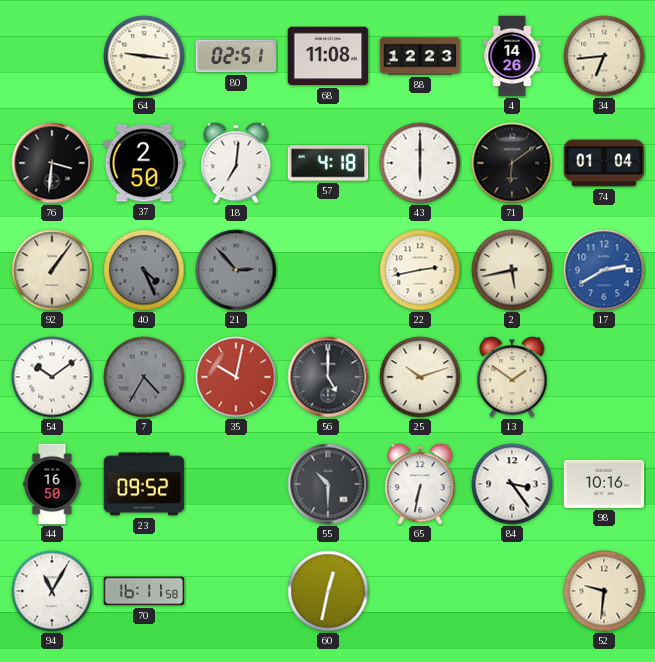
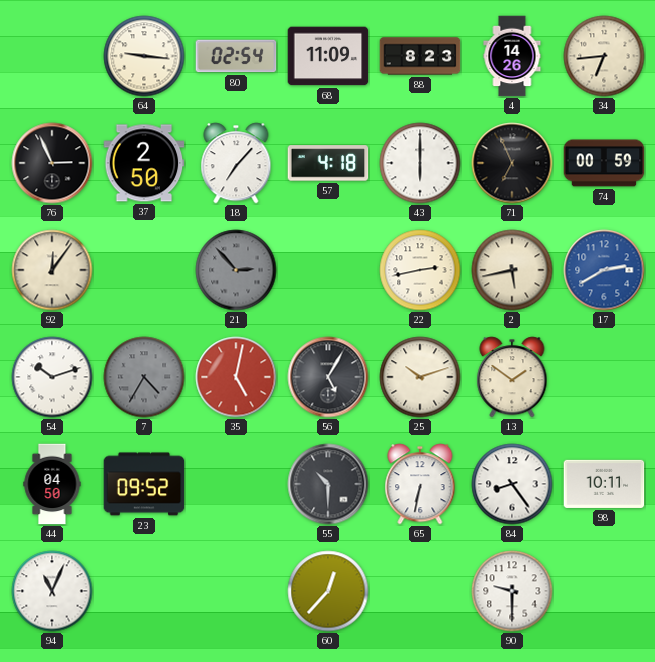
80: 02:51 -> 02:54 (236, 56)
68: 11:08 -> 11:09 (328, 56)
88: 12:23 -> 8:23 (420, 56)
76: 3:31 -> 2:56 (52, 163)
18: 7:01 -> 7:07 (236, 163)
71: 6:09 -> 6:56 (512, 163)
74: 01:04 -> 00:59 (604, 163)
92: 1:06 -> 12:06 (52, 270)
40: 4:26 -> none (144, 270)
54: 10:09 -> 10:12 (52, 377)
35: 10:02 -> 5:02 (236, 377)
56: 5:00 -> 5:05 (328, 377)
44: 16:50 -> 04:50 (52, 484)
84: 3:24 -> 8:24 (512, 484)
98: 10:16 -> 10:11 (604, 484)
94: 11:05 -> 11:04 (52, 591)
70: 16:11 -> none (144, 591)
60: 12:32 -> 12:37 (328, 591)
90: none -> 9:30 (512, 591)
52: 9:31 -> none (604, 591)
